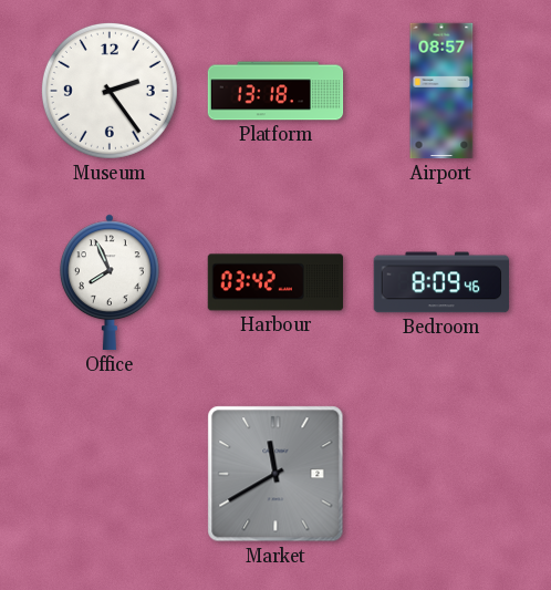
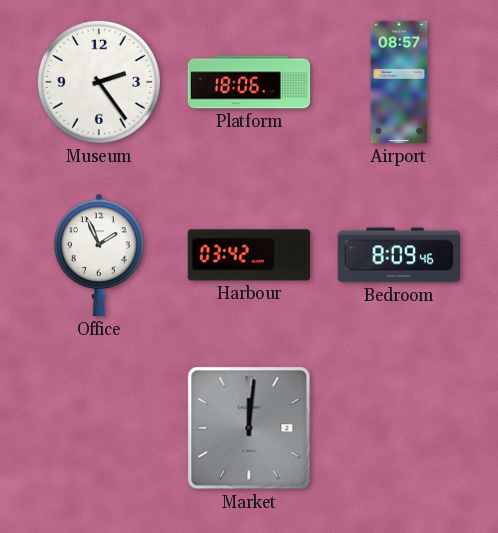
Platform: 13:18 -> 18:06 (249, 82)
Office: 7:56 -> 1:56 (99, 255)
Market: 11:40 -> 12:01 (249, 428)
